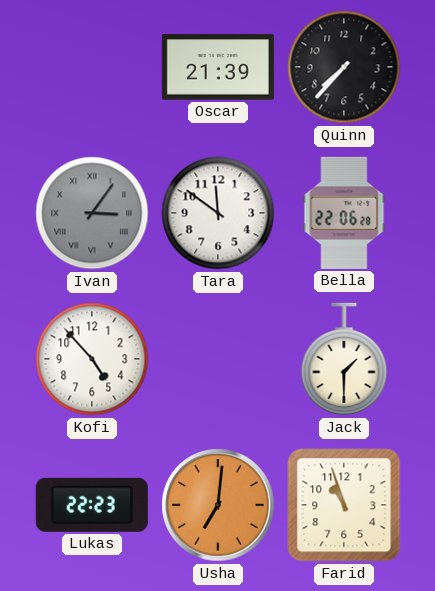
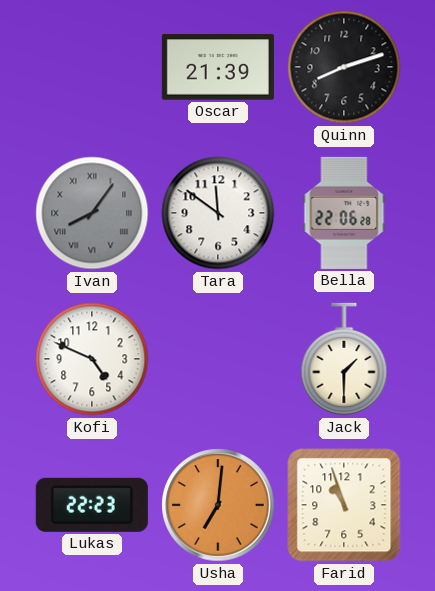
Quinn: 7:37 -> 8:12 (344, 67)
Ivan: 3:06 -> 8:06 (92, 213)
Kofi: 4:53 -> 4:49 (92, 359)
